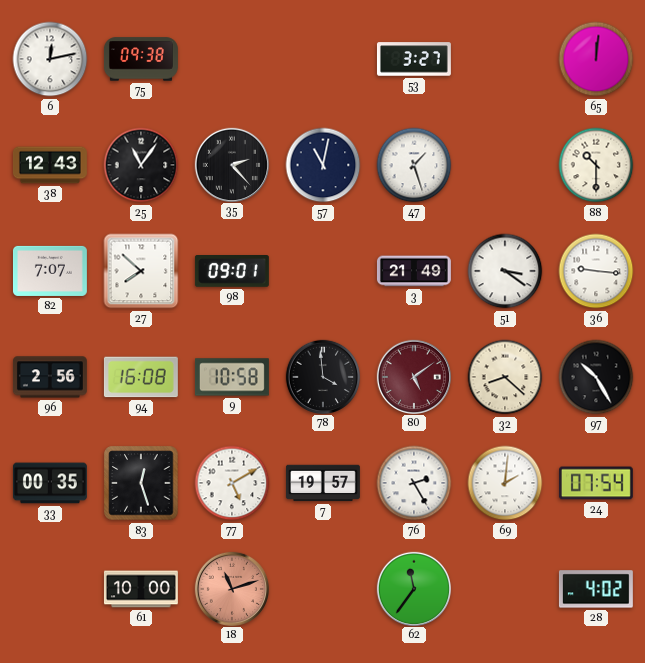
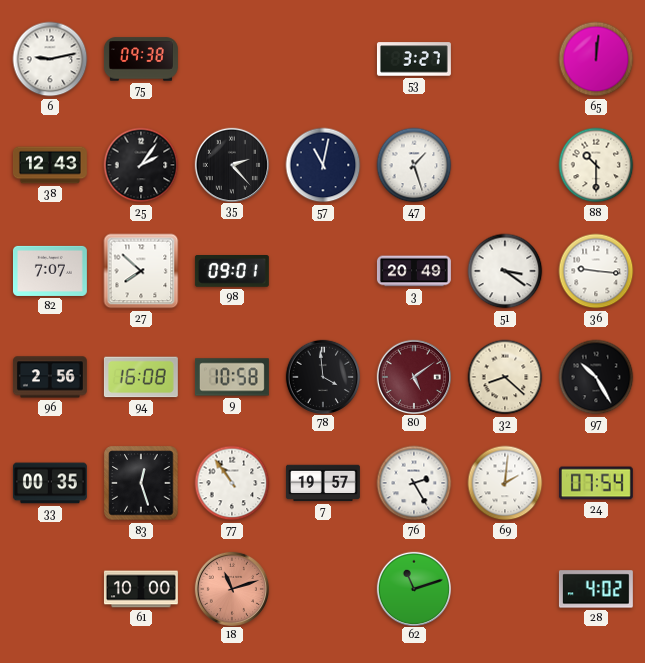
6: 12:13 -> 9:13 (50, 59)
25: 11:06 -> 2:06 (141, 165)
3: 21:49 -> 20:49 (414, 271)
77: 5:10 -> 10:54 (232, 483)
62: 11:36 -> 11:12 (413, 588)
